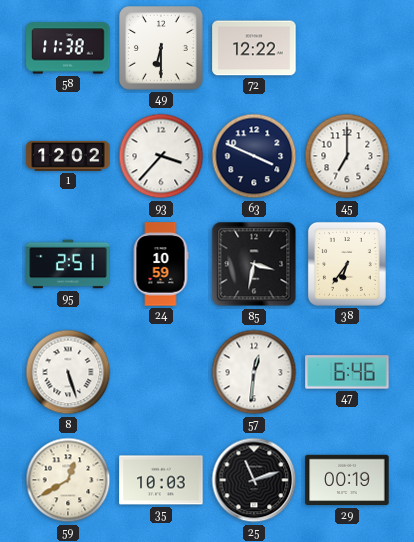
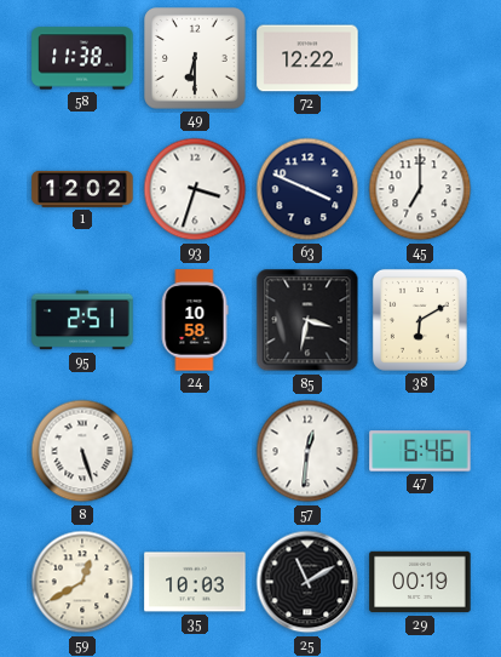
93: 3:37 -> 3:33 (195, 189)
24: 10:59 -> 10:58 (195, 320)
38: 6:36 -> 6:10 (420, 320)
25: 11:12 -> 11:10 (307, 582)
